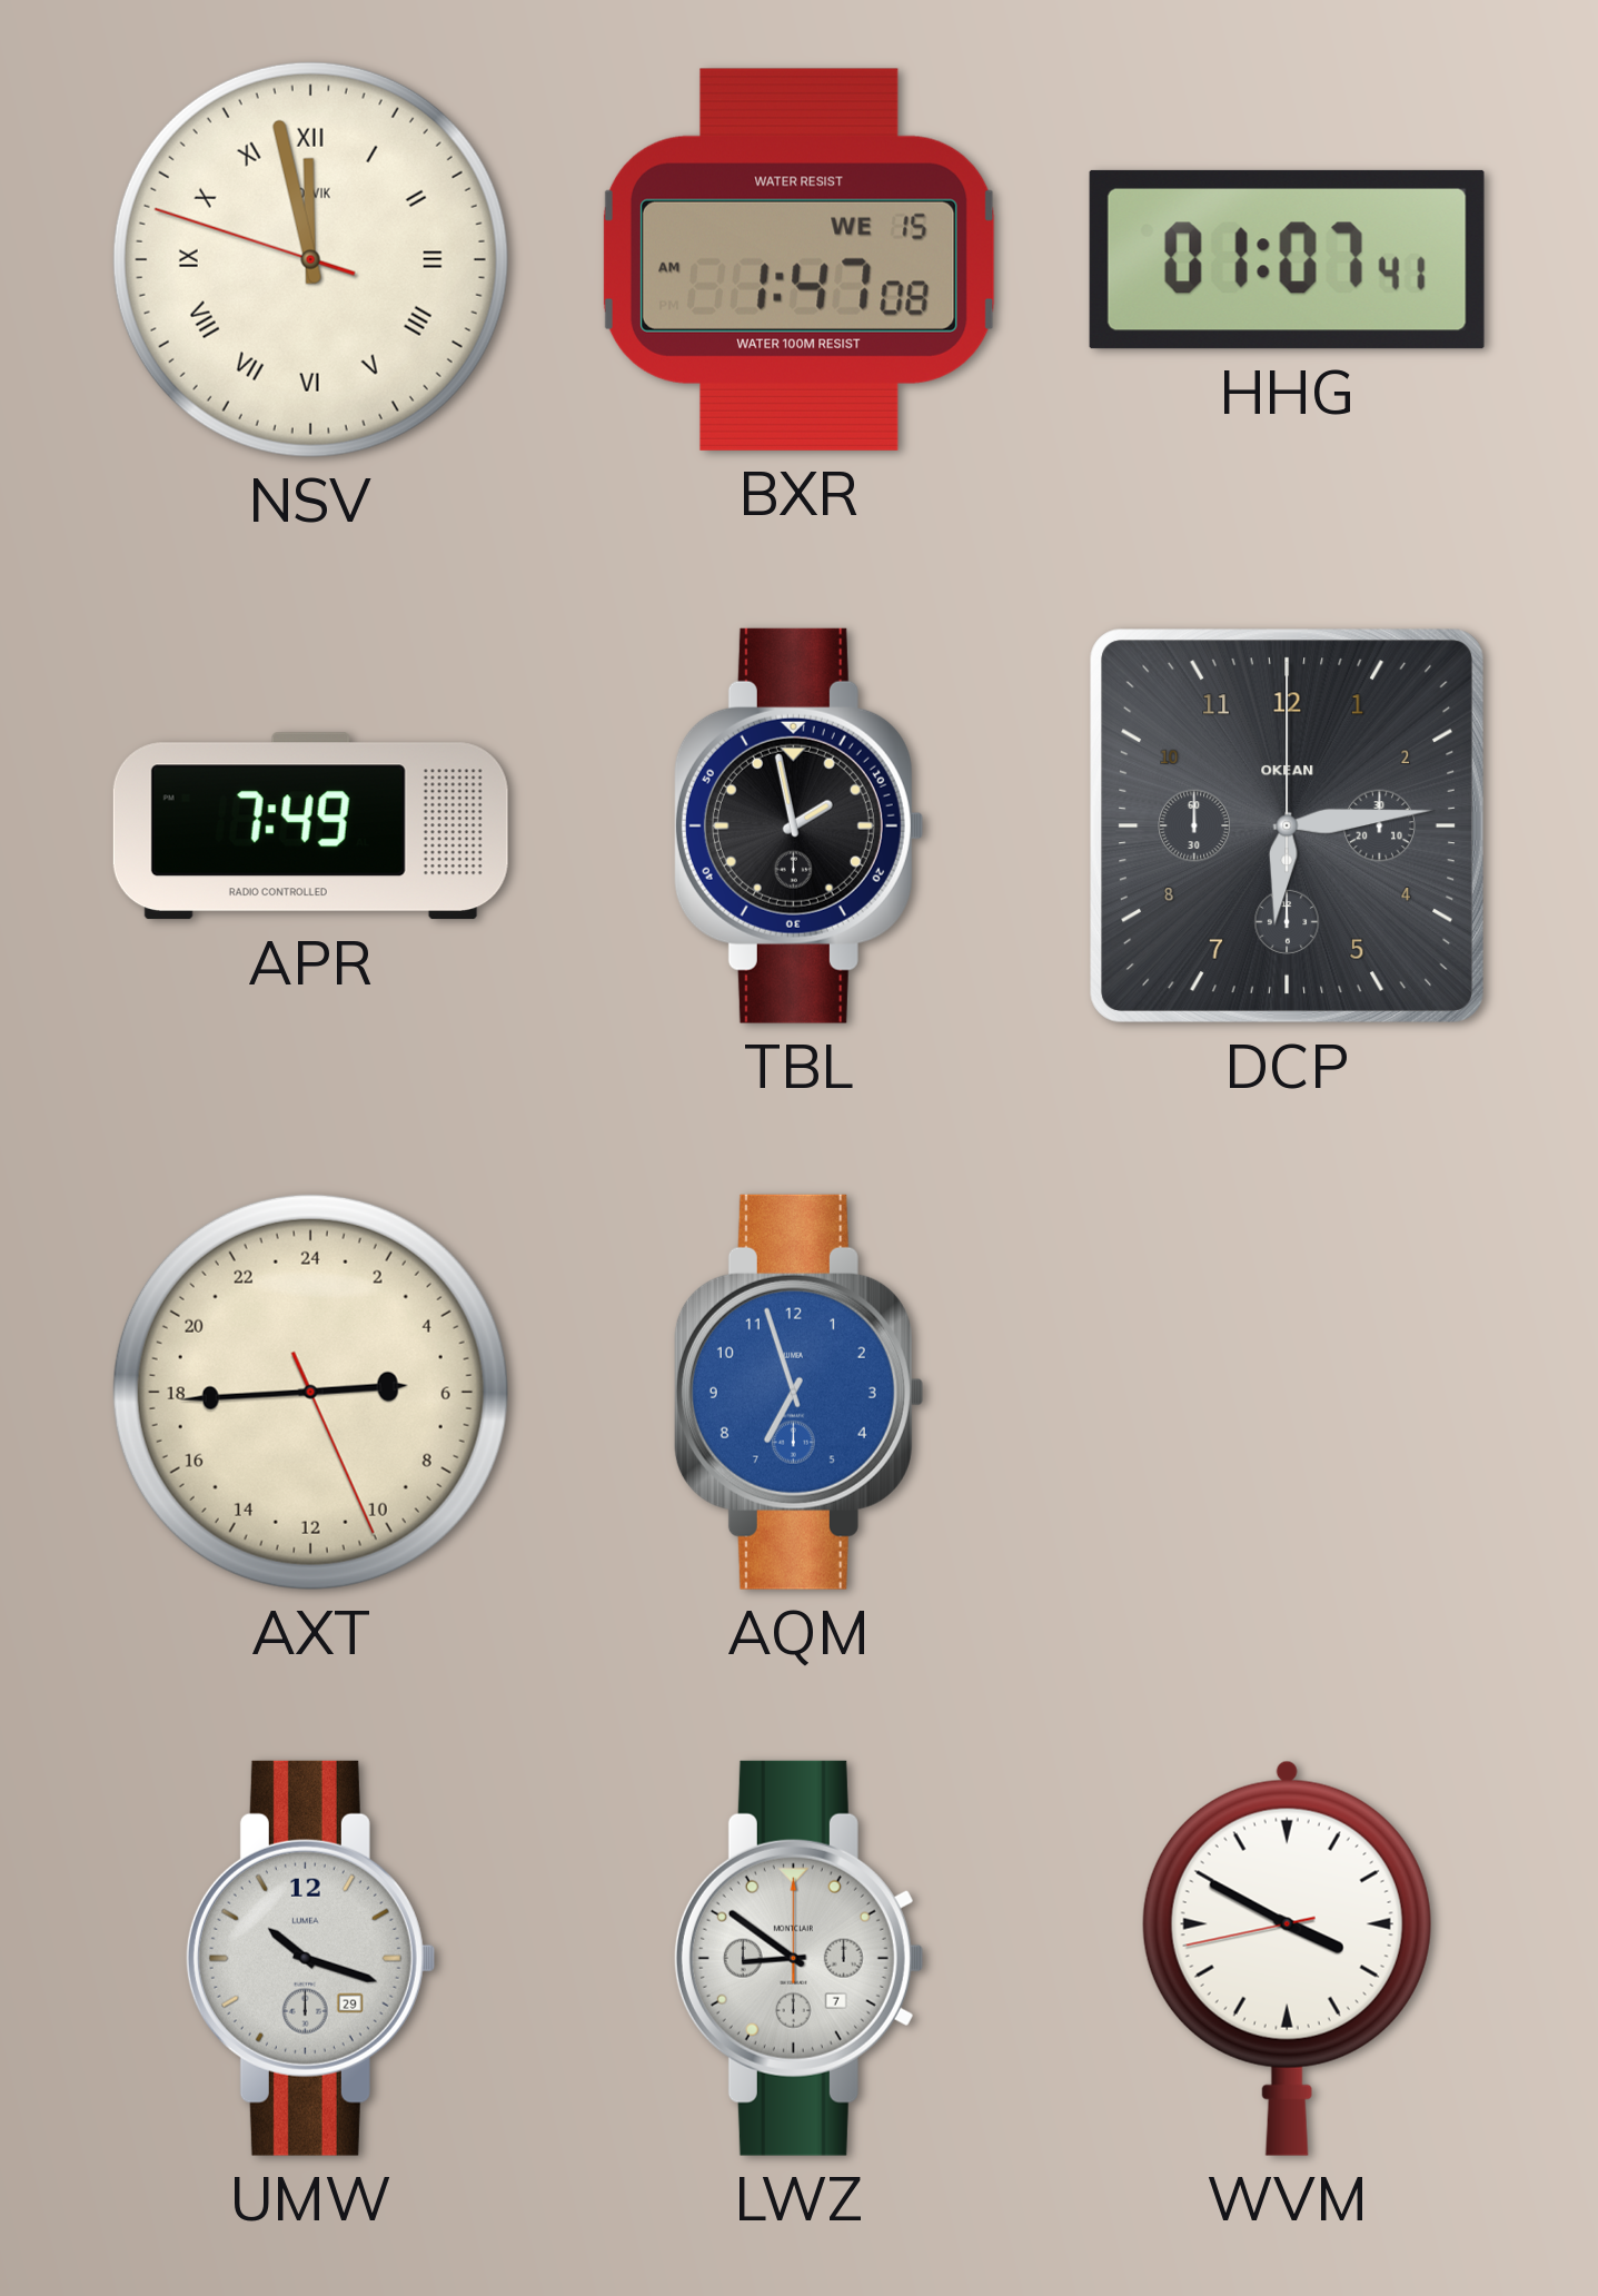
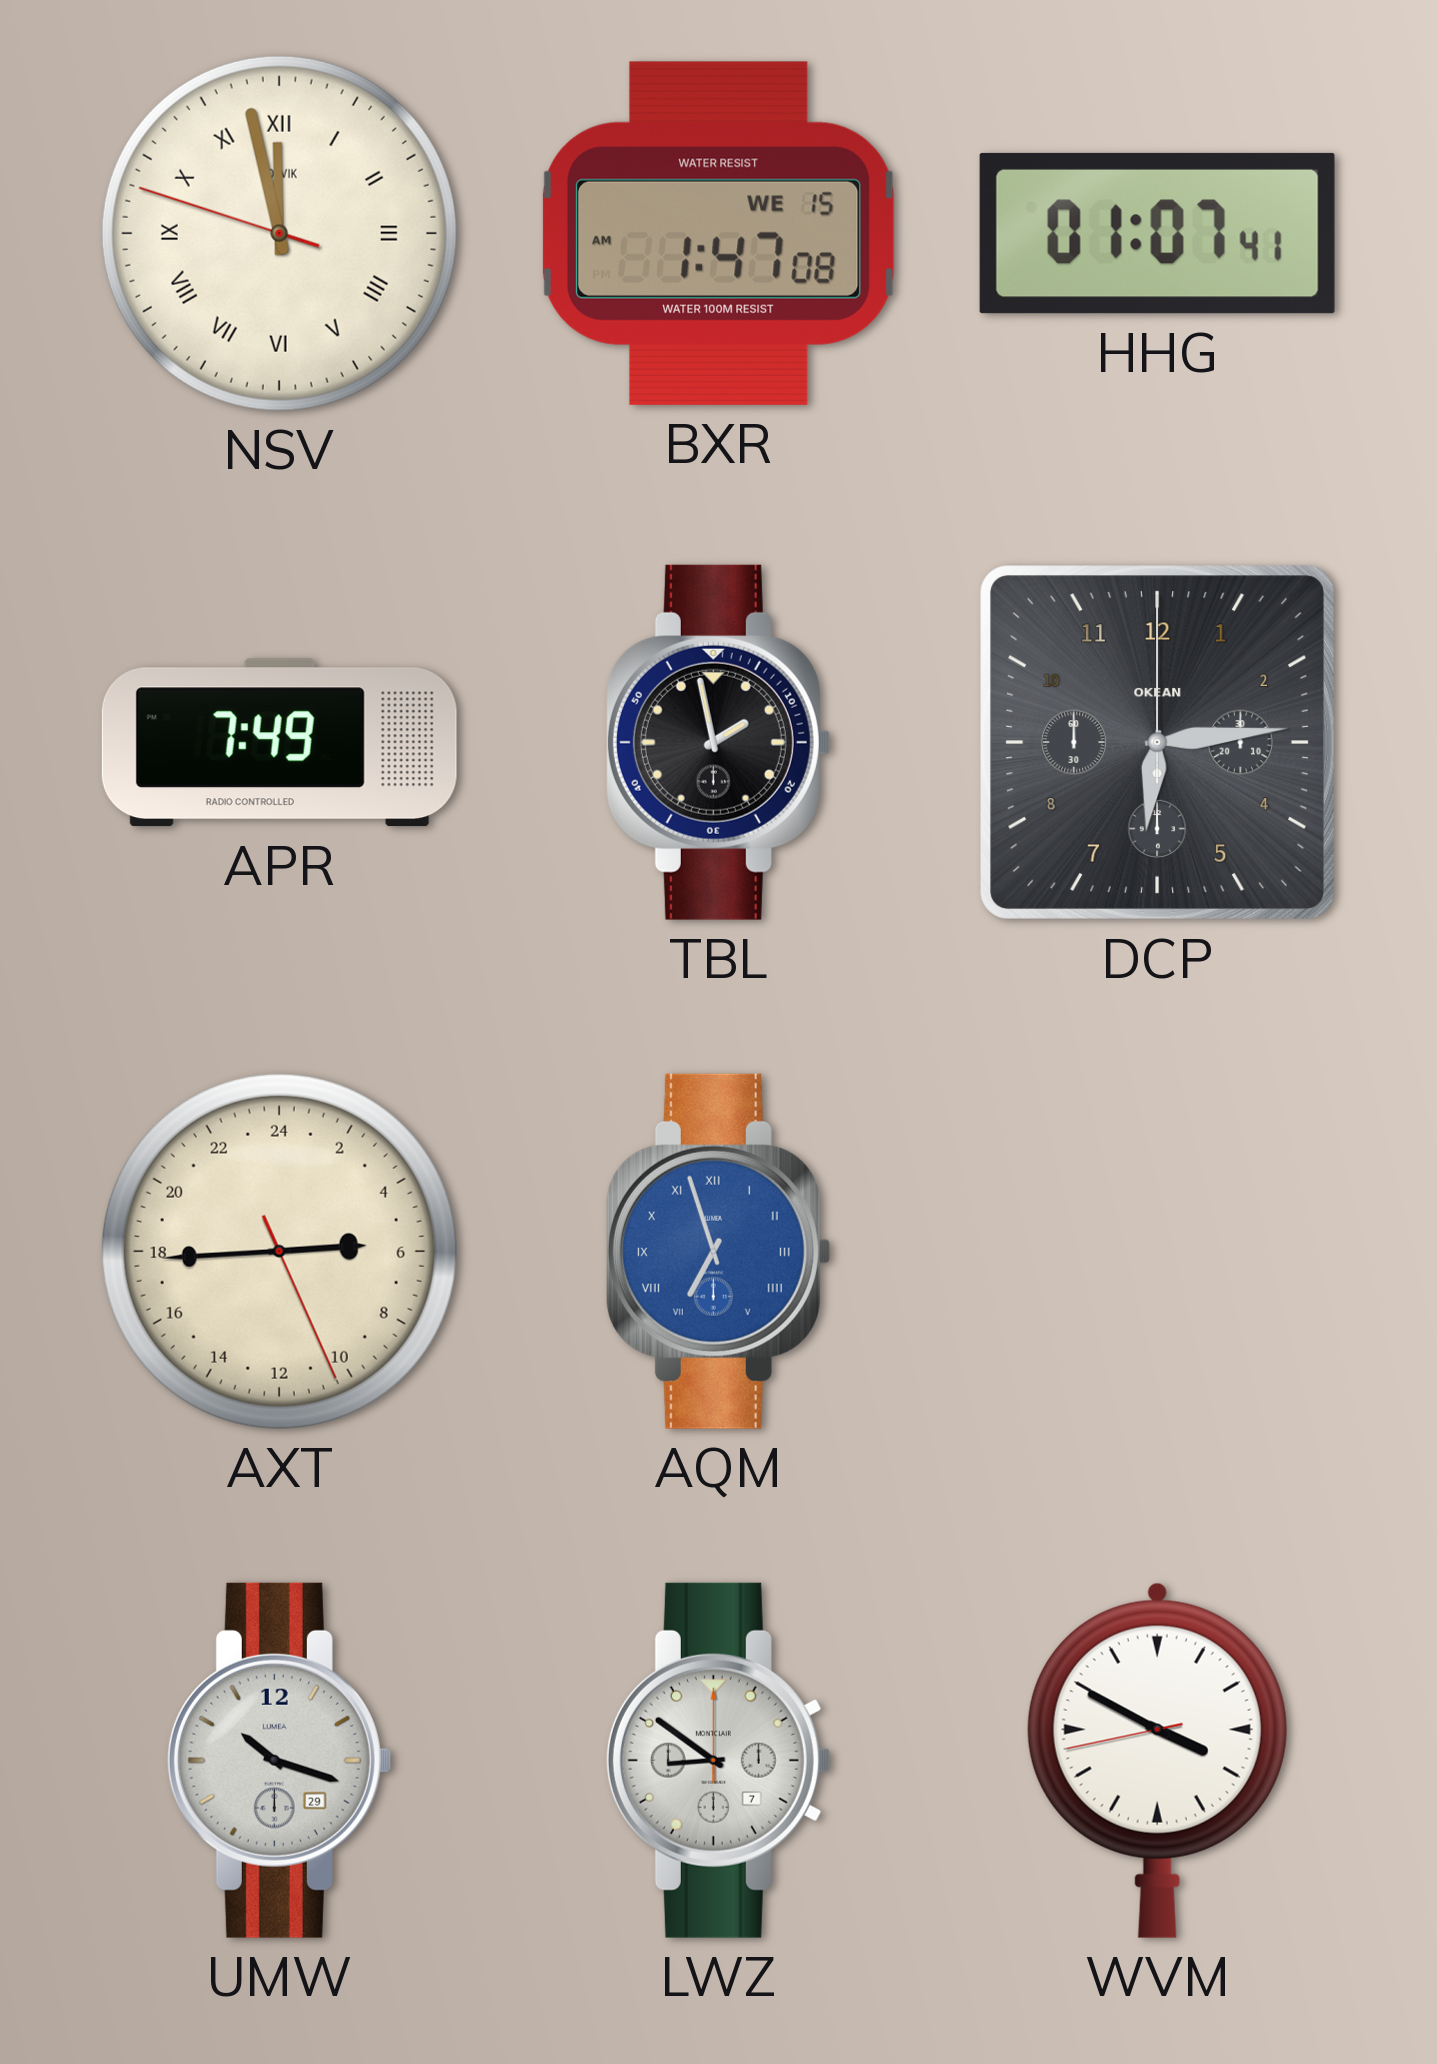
AQM numerals: Arabic -> Roman (718, 1251)
